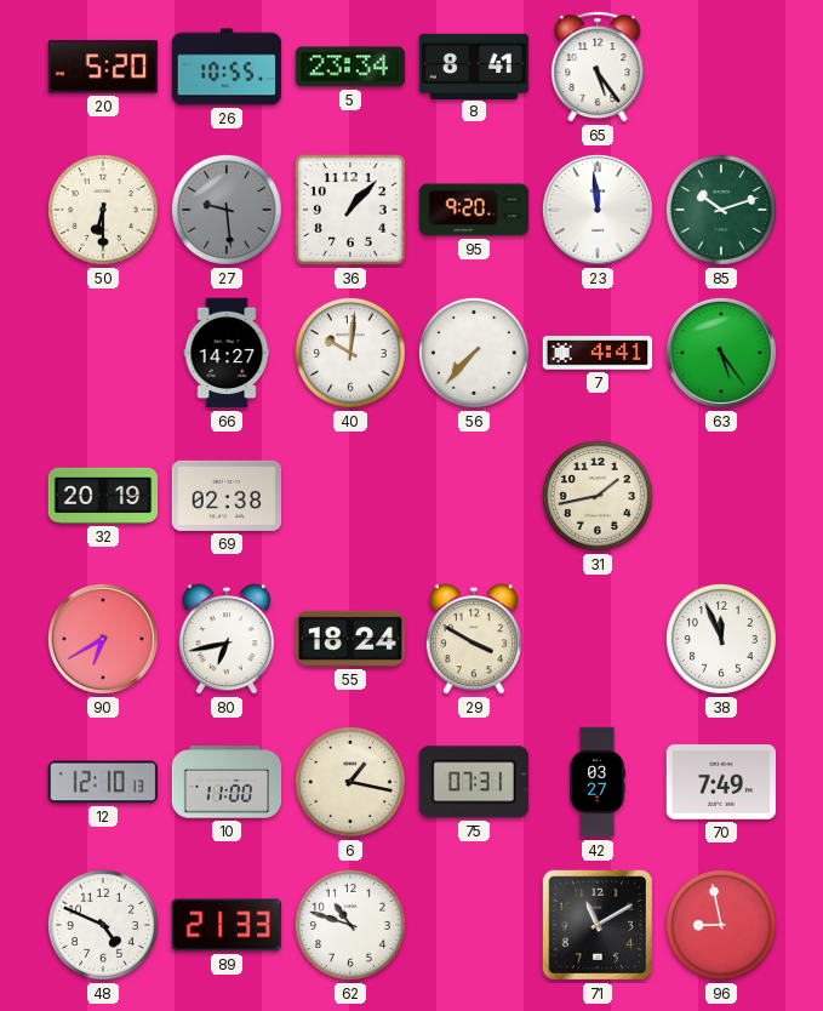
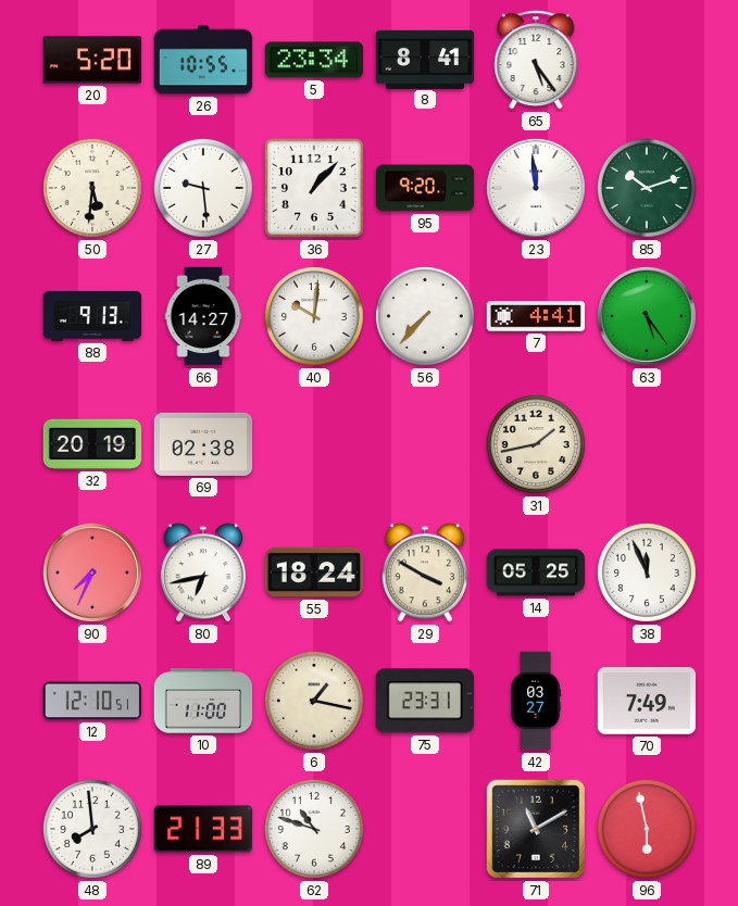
50: 6:30 -> 5:31 (92, 188)
27 dial: grey -> white (203, 188)
88: none -> 9:13 (92, 316)
90: 6:40 -> 7:34 (92, 572)
14: none -> 05:25 (536, 572)
12: 12:10:13 -> 12:10:51 (91, 701)
75: 07:31 -> 23:31 (425, 701)
48: 4:49 -> 7:59 (92, 829)
96: 8:58 -> 5:58 (647, 829)
